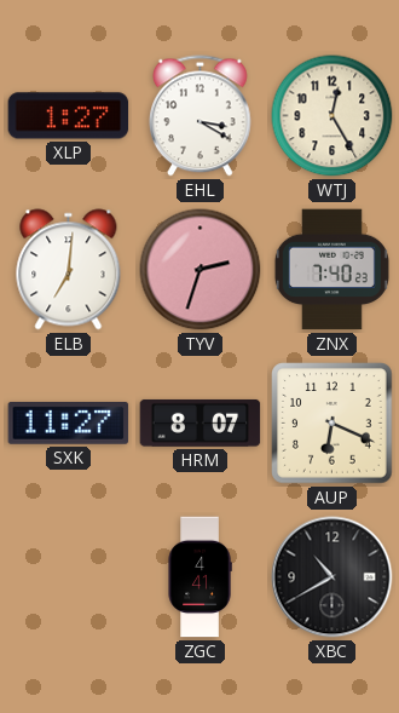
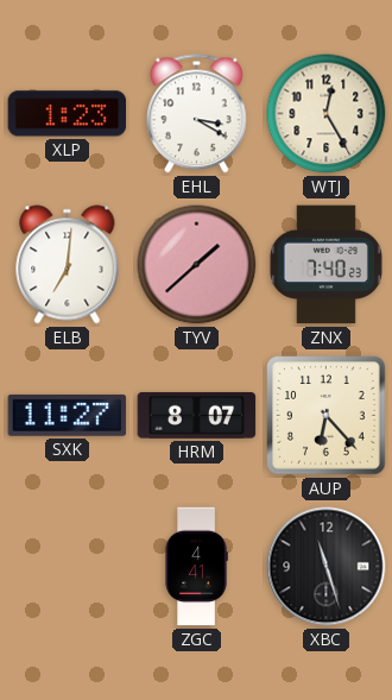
XLP: 1:27 -> 1:23 (68, 114)
TYV: 2:33 -> 1:38 (197, 265)
AUP: 6:19 -> 6:23 (327, 416)
XBC: 10:40 -> 11:27 (327, 567)
